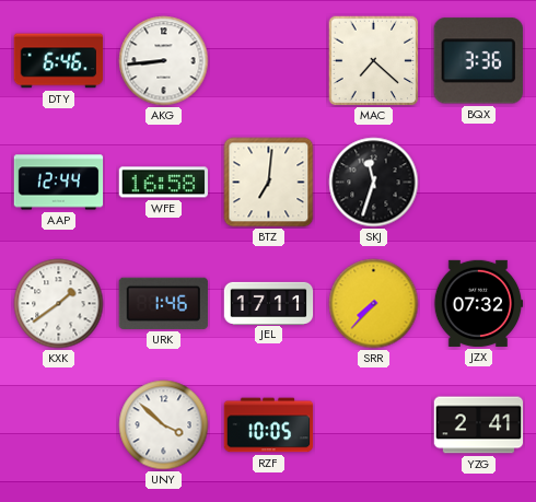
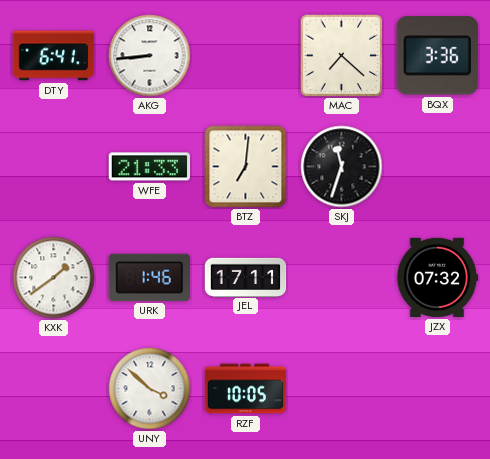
DTY: 6:46 -> 6:41 (54, 56)
AAP: 12:44 -> none (59, 183)
WFE: 16:58 -> 21:33 (150, 167)
SRR: 7:37 -> none (374, 304)
YZG: 2:41 -> none (479, 425)
